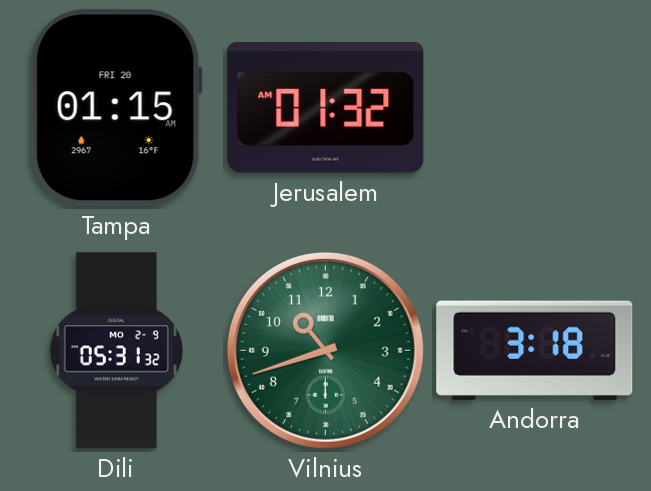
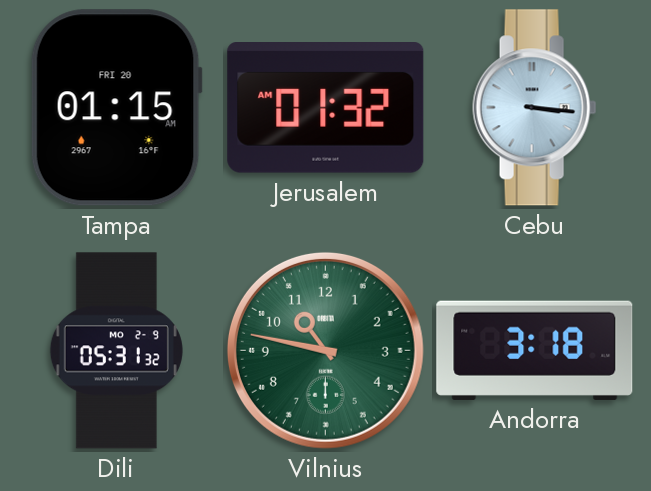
Cebu: none -> 3:16 (535, 108)
Vilnius: 10:42 -> 10:47 (325, 350)
